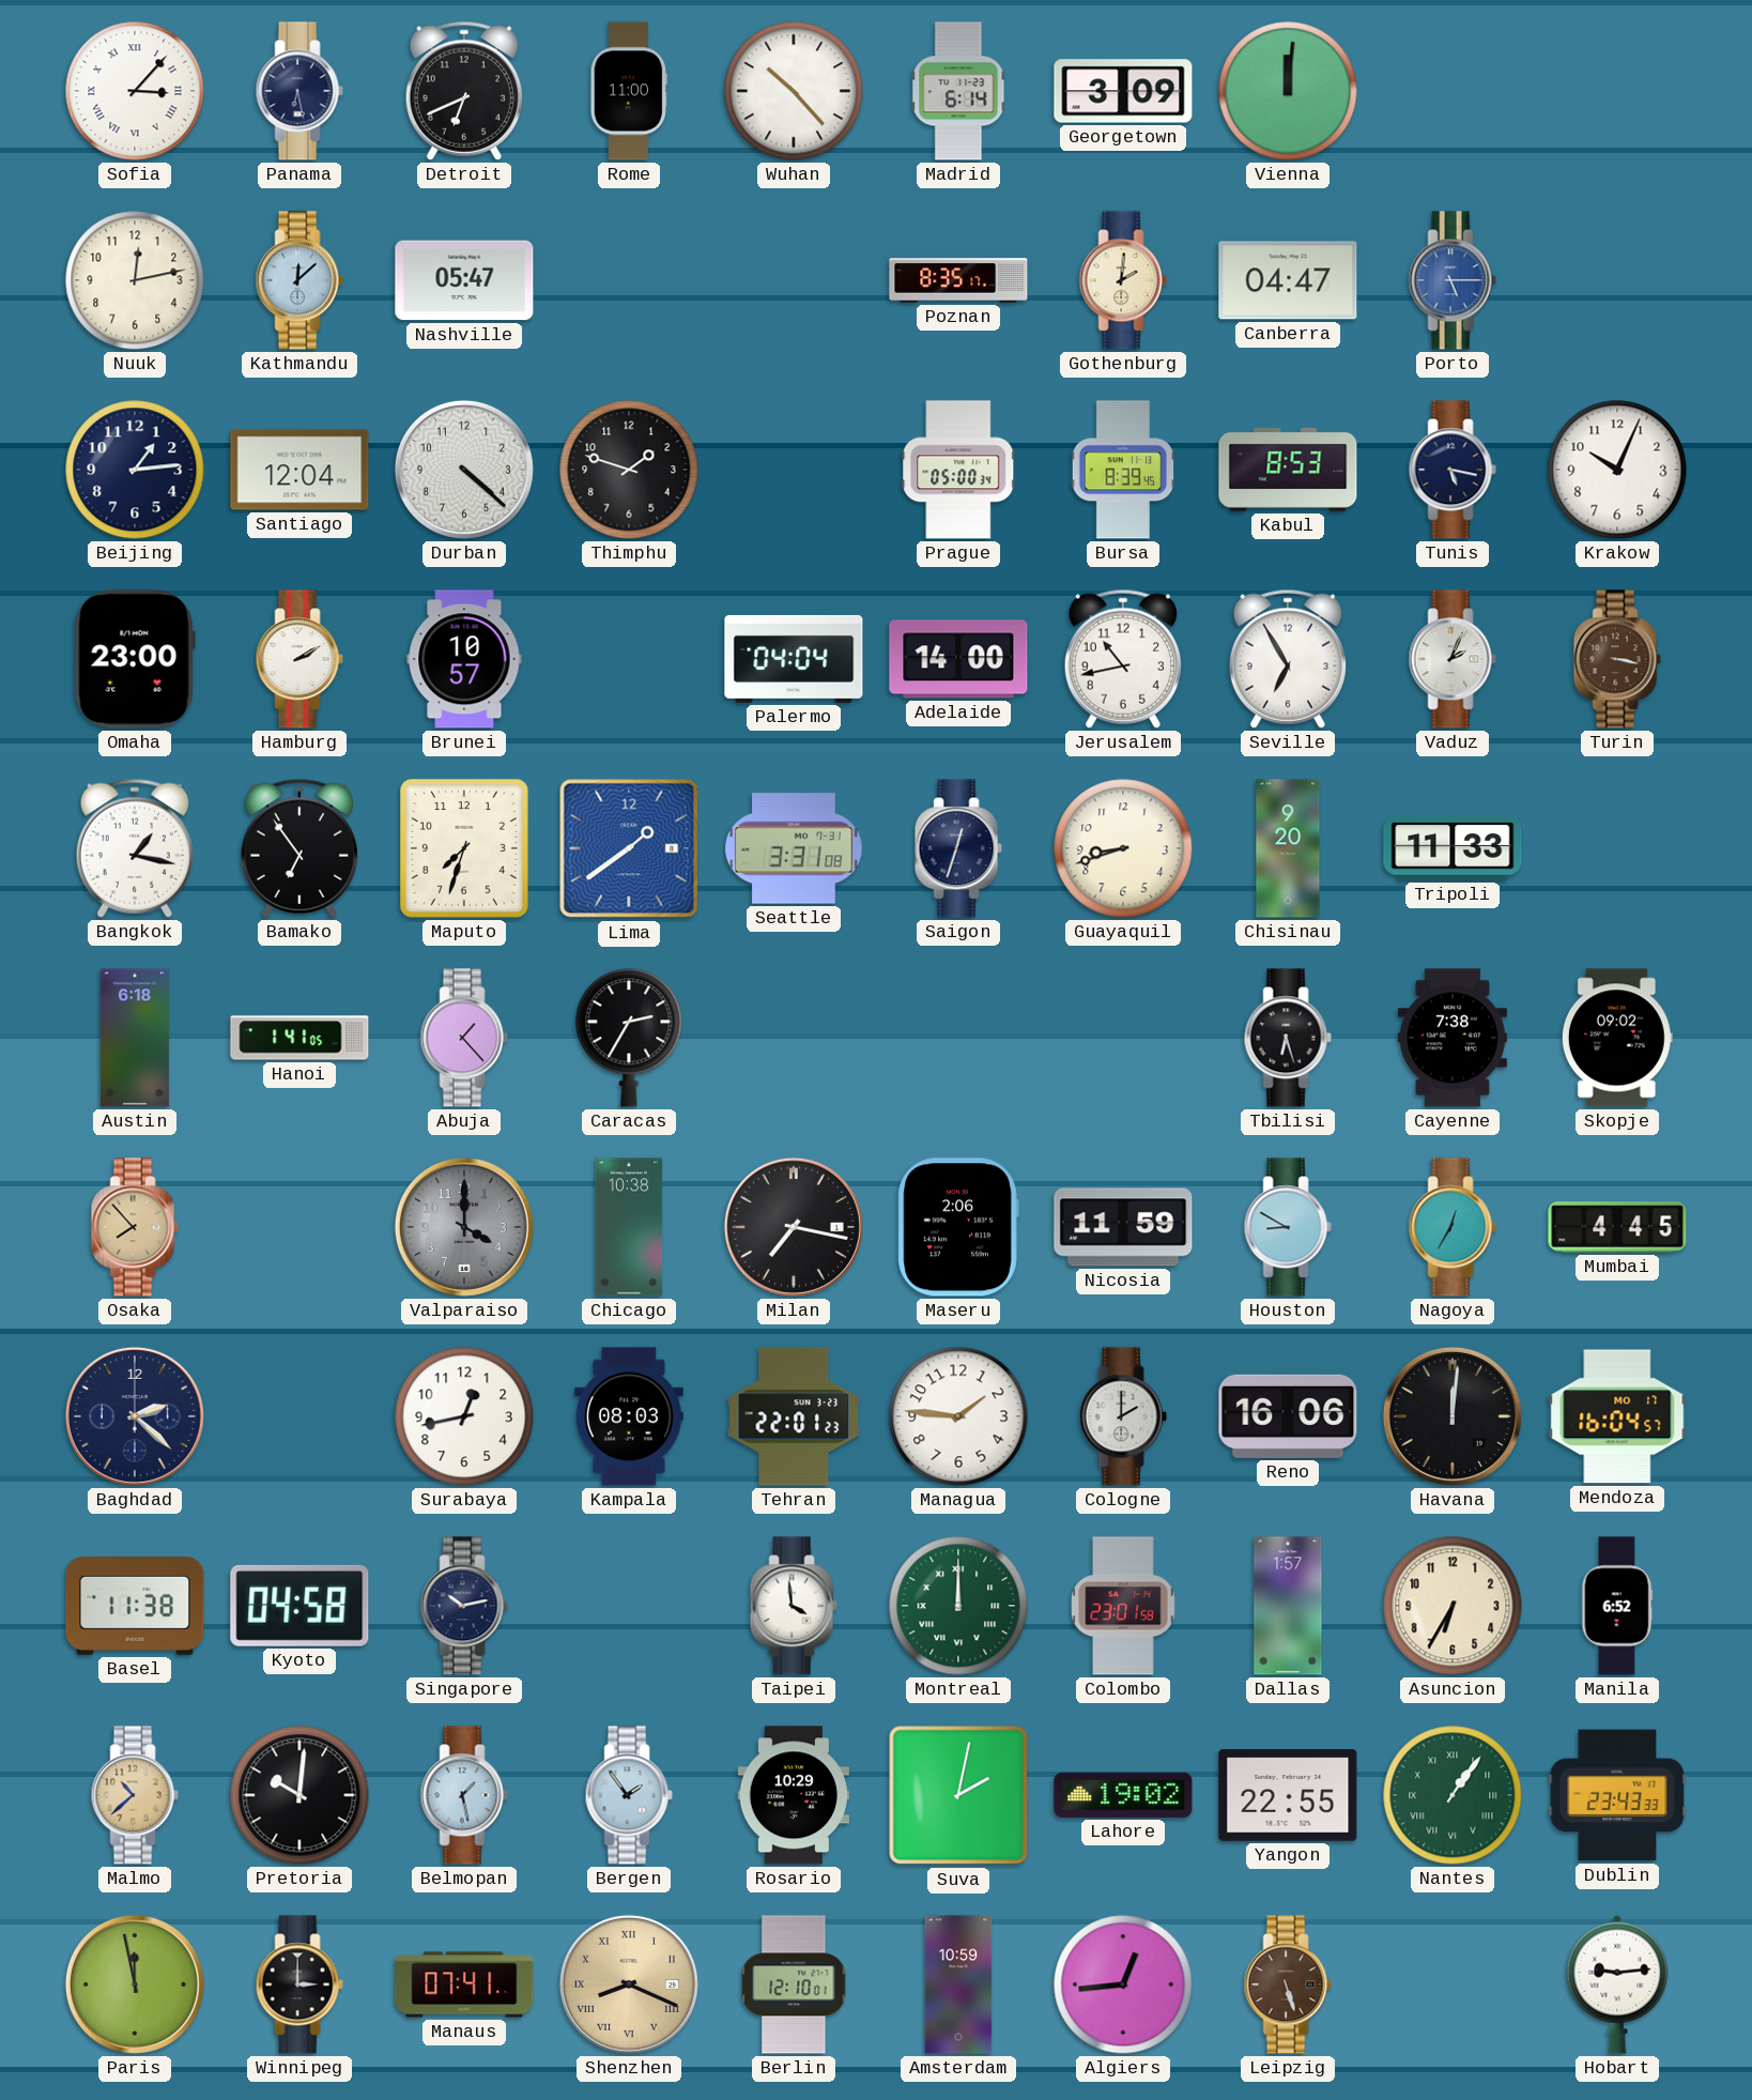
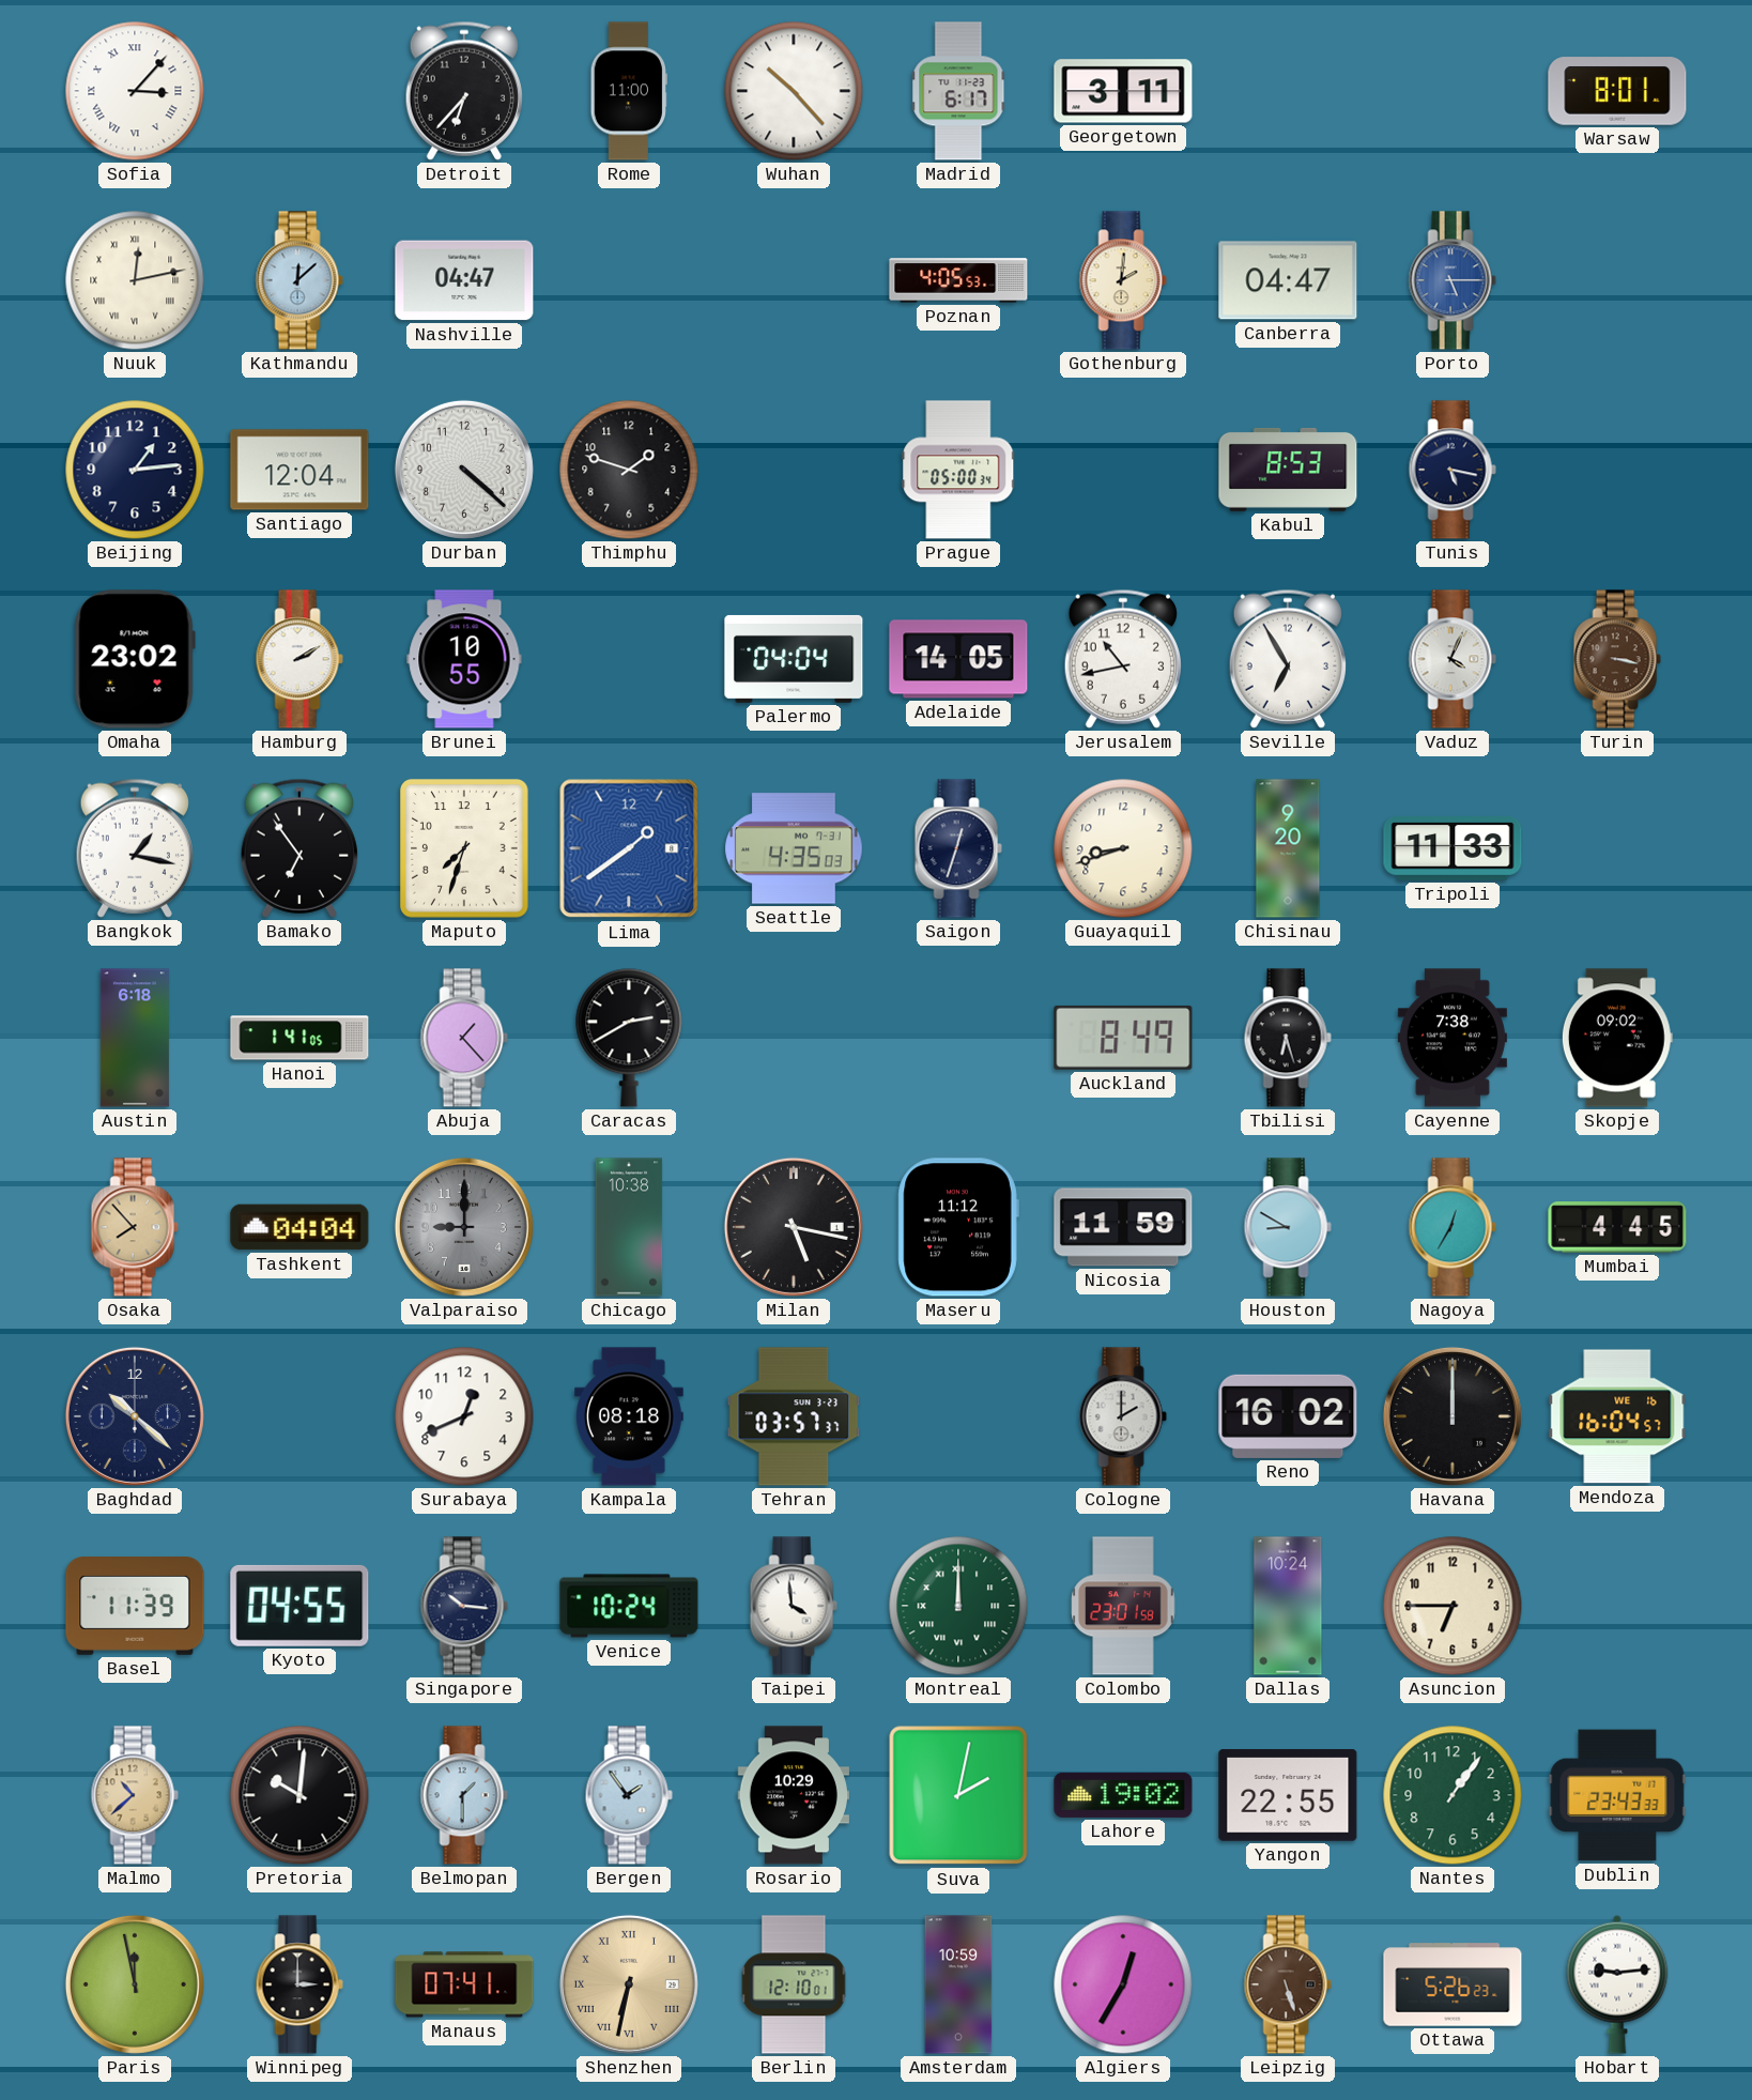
Panama: 6:28 -> none (299, 91)
Detroit: 6:41 -> 6:37 (464, 91)
Madrid: 6:14 -> 6:17 (958, 91)
Georgetown: 3:09 -> 3:11 (1123, 91)
Vienna: 12:01 -> none (1288, 91)
Warsaw: none -> 8:01 (1617, 91)
Nuuk numerals: Arabic -> Roman (135, 280)
Nashville: 05:47 -> 04:47 (464, 280)
Poznan: 8:35 -> 4:05 (958, 280)
Bursa: 8:39 -> none (1123, 470)
Krakow: 10:04 -> none (1617, 470)
Omaha: 23:00 -> 23:02 (135, 659)
Brunei: 10:57 -> 10:55 (464, 659)
Adelaide: 14:00 -> 14:05 (958, 659)
Vaduz: 2:04 -> 4:04 (1453, 659)
Seattle: 3:31 -> 4:35 (794, 848)
Caracas: 2:35 -> 2:40 (629, 1038)
Auckland: none -> 8:49 (1123, 1038)
Tashkent: none -> 04:04 (299, 1227)
Valparaiso: 4:00 -> 9:00 (464, 1227)
Milan: 7:17 -> 5:17 (794, 1227)
Maseru: 2:06 -> 11:12 (958, 1227)
Baghdad: 2:22 -> 10:22 (135, 1416)
Surabaya: 12:43 -> 12:41 (464, 1416)
Kampala: 08:03 -> 08:18 (630, 1416)
Tehran: 22:01 -> 03:57 (794, 1416)
Managua: 1:46 -> none (958, 1416)
Reno: 16:06 -> 16:02 (1288, 1416)
Havana: 12:01 -> 12:00 (1453, 1416)
Mendoza date: MO 17 -> WE 16 (1617, 1416)
Basel: 11:38 -> 11:39 (135, 1607)
Kyoto: 04:58 -> 04:55 (299, 1606)
Singapore: 10:13 -> 10:16 (464, 1606)
Venice: none -> 10:24 (629, 1606)
Dallas: 1:57 -> 10:24 (1288, 1606)
Asuncion: 6:35 -> 6:45 (1453, 1606)
Manila: 6:52 -> none (1617, 1606)
Belmopan: 1:28 -> 1:30 (464, 1795)
Nantes numerals: Roman -> Arabic (1453, 1795)
Shenzhen: 8:19 -> 6:32 (629, 1984)
Algiers: 12:44 -> 12:35 (1123, 1984)
Ottawa: none -> 5:26 (1453, 1984)
